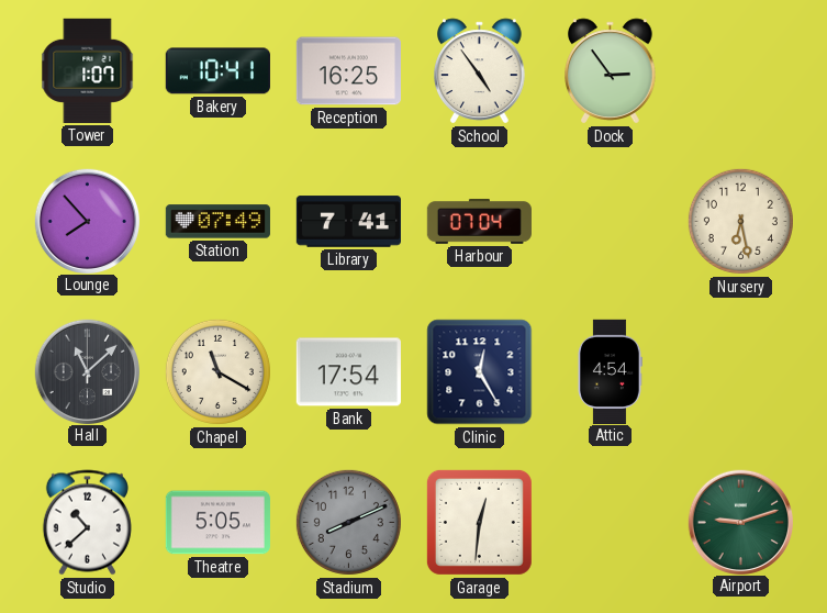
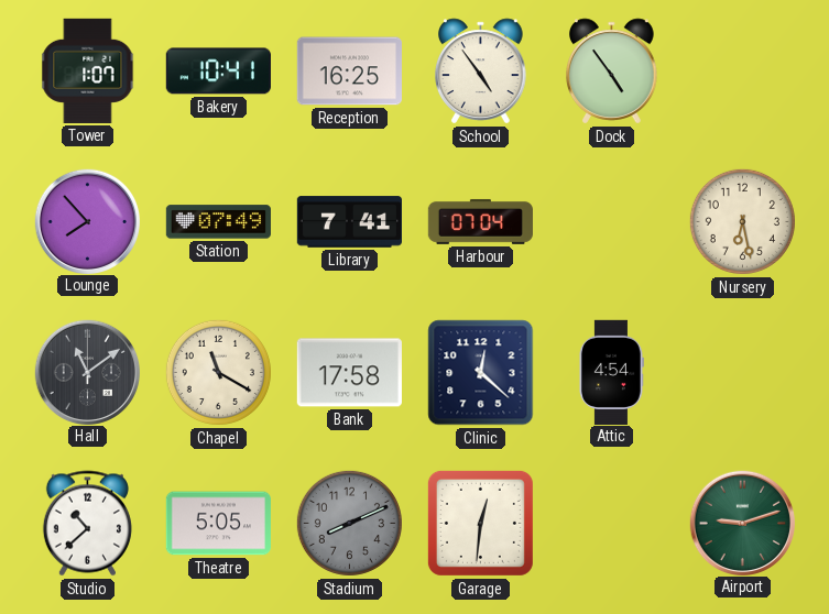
Dock: 2:54 -> 4:54 (612, 72)
Hall: 11:08 -> 11:09 (87, 372)
Bank: 17:54 -> 17:58 (349, 373)
Clinic: 12:25 -> 12:22 (481, 373)
